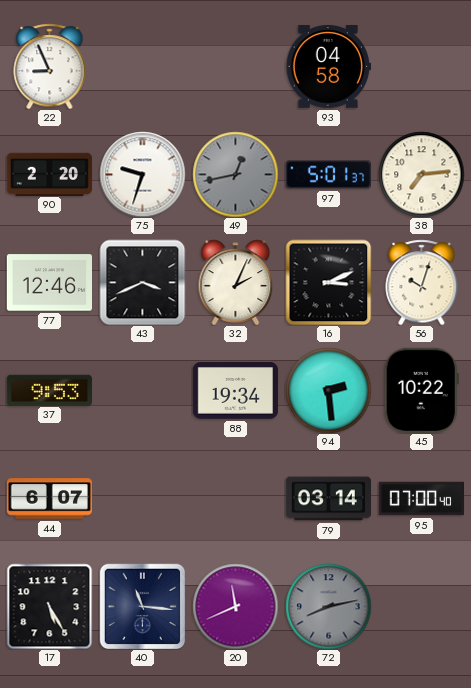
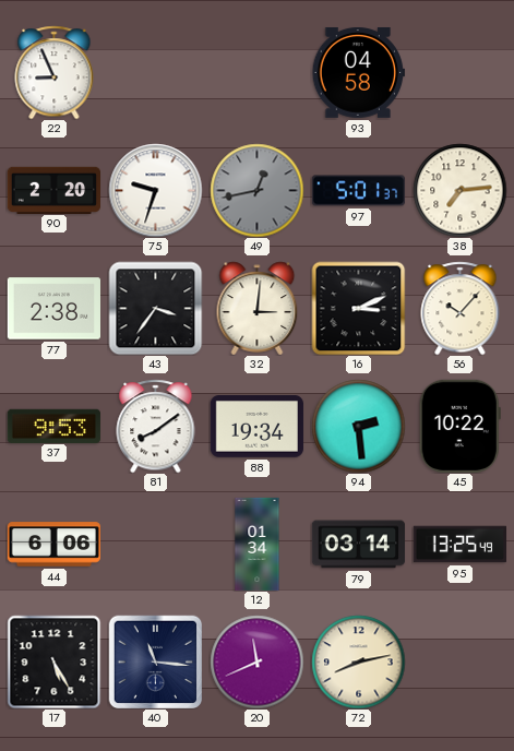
77: 12:46 -> 2:38 (53, 309)
43: 3:41 -> 3:36 (155, 308)
32: 2:04 -> 3:01 (258, 308)
56: 10:03 -> 10:07 (461, 308)
81: none -> 8:09 (156, 426)
44: 6:07 -> 6:06 (53, 545)
12: none -> 01:34 (258, 544)
95: 07:00 -> 13:25 (459, 545)
72 dial: grey -> cream (358, 661)
